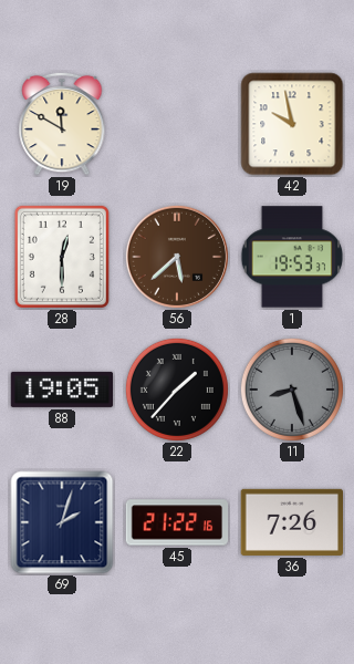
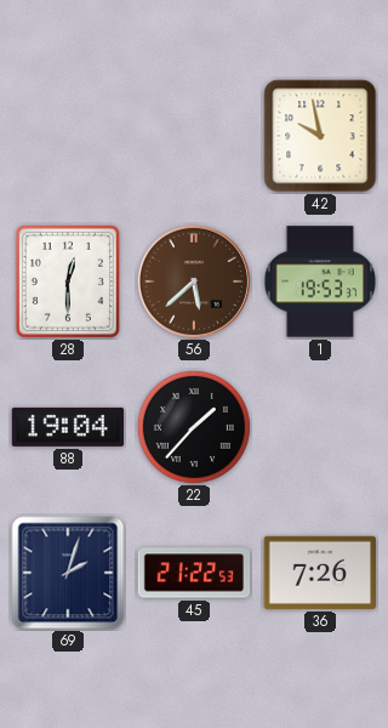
19: 11:50 -> none (62, 124)
88: 19:05 -> 19:04 (68, 427)
11: 8:27 -> none (292, 390)
45: 21:22:16 -> 21:22:53 (194, 573)
